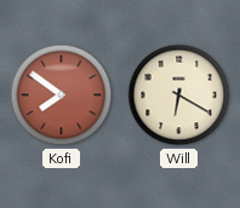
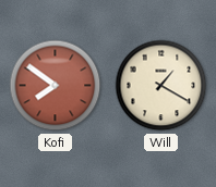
Will: 6:20 -> 1:20 (161, 86)
